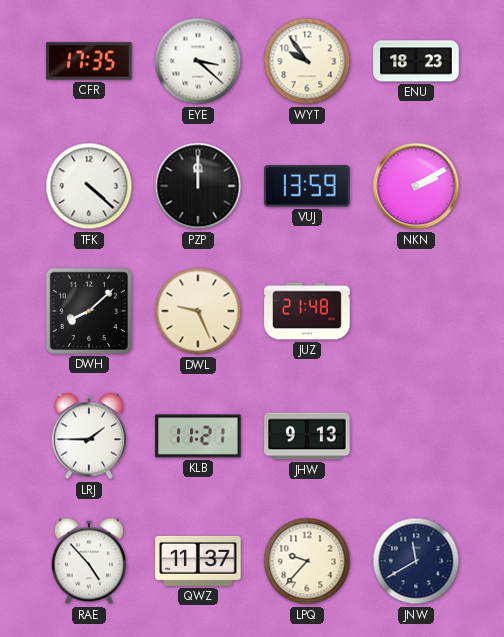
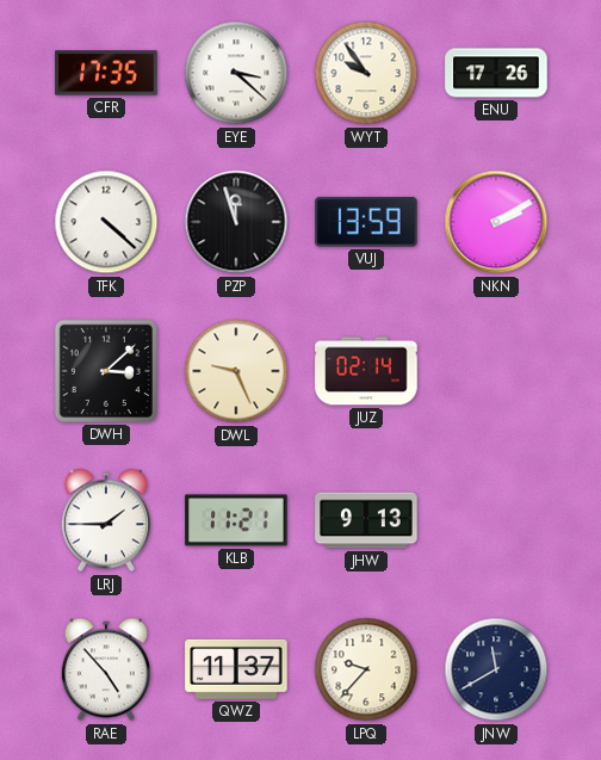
ENU: 18:23 -> 17:26 (496, 73)
PZP: 12:00 -> 11:57 (236, 222)
DWH: 8:08 -> 3:08 (106, 371)
JUZ: 21:48 -> 02:14 (366, 371)
